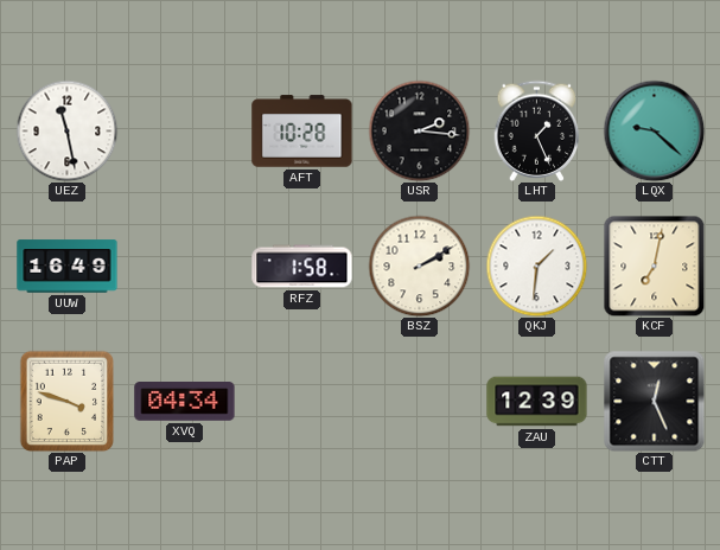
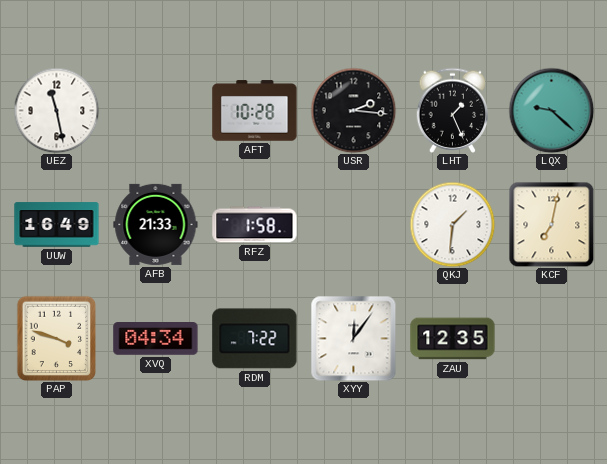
AFB: none -> 21:33 (156, 224)
BSZ: 2:10 -> none (419, 266)
RDM: none -> 7:22 (255, 339)
XYY: none -> 12:06 (353, 338)
ZAU: 12:39 -> 12:35 (453, 339)
CTT: 12:26 -> none (654, 401)
